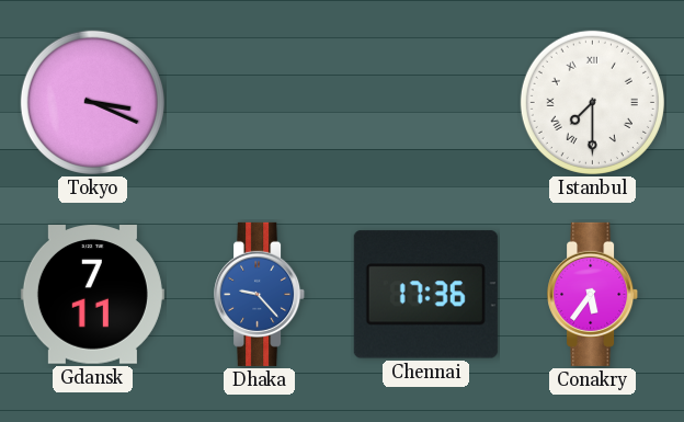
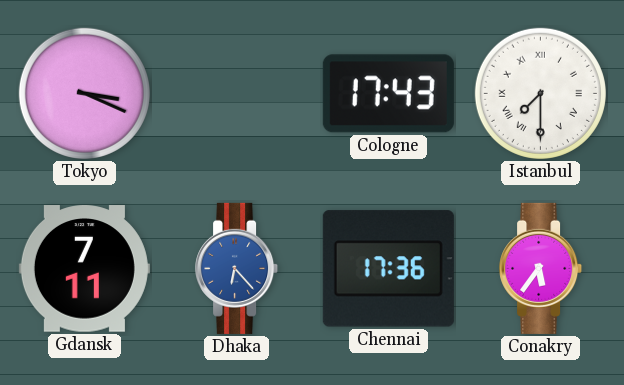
Cologne: none -> 17:43 (388, 94)
Dhaka: 9:23 -> 6:23 (237, 268)
